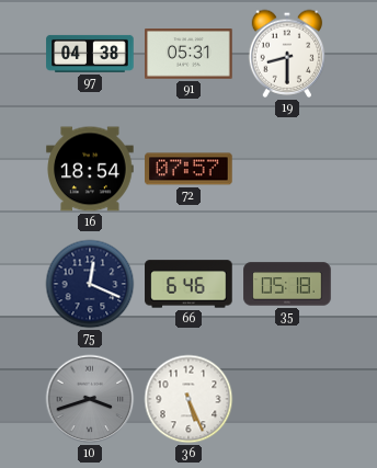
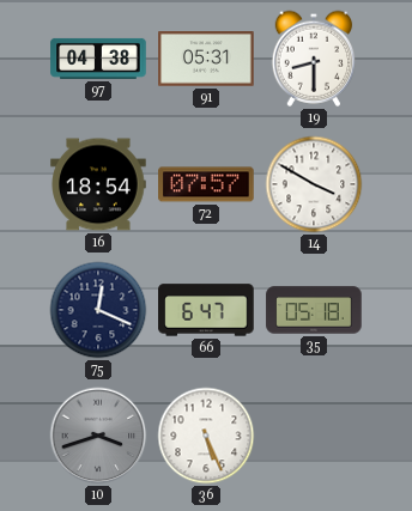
14: none -> 3:50 (314, 184)
66: 6:46 -> 6:47 (206, 310)
